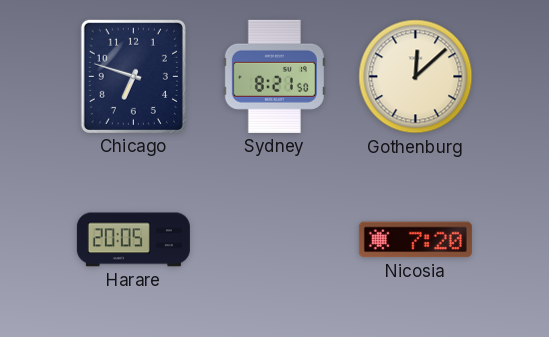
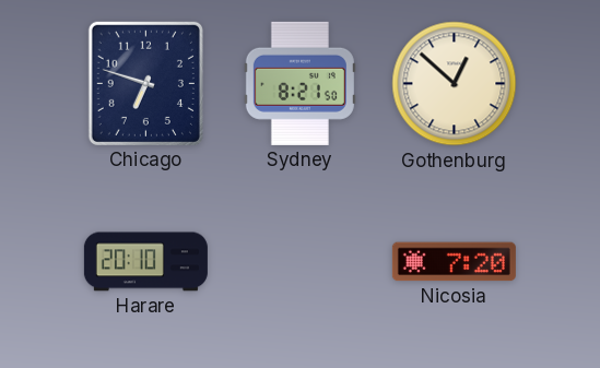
Gothenburg: 12:08 -> 12:52 (455, 84)
Harare: 20:05 -> 20:10 (145, 262)
